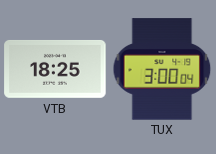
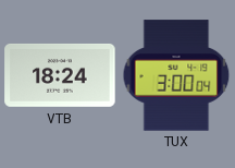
VTB: 18:25 -> 18:24 (60, 75)
